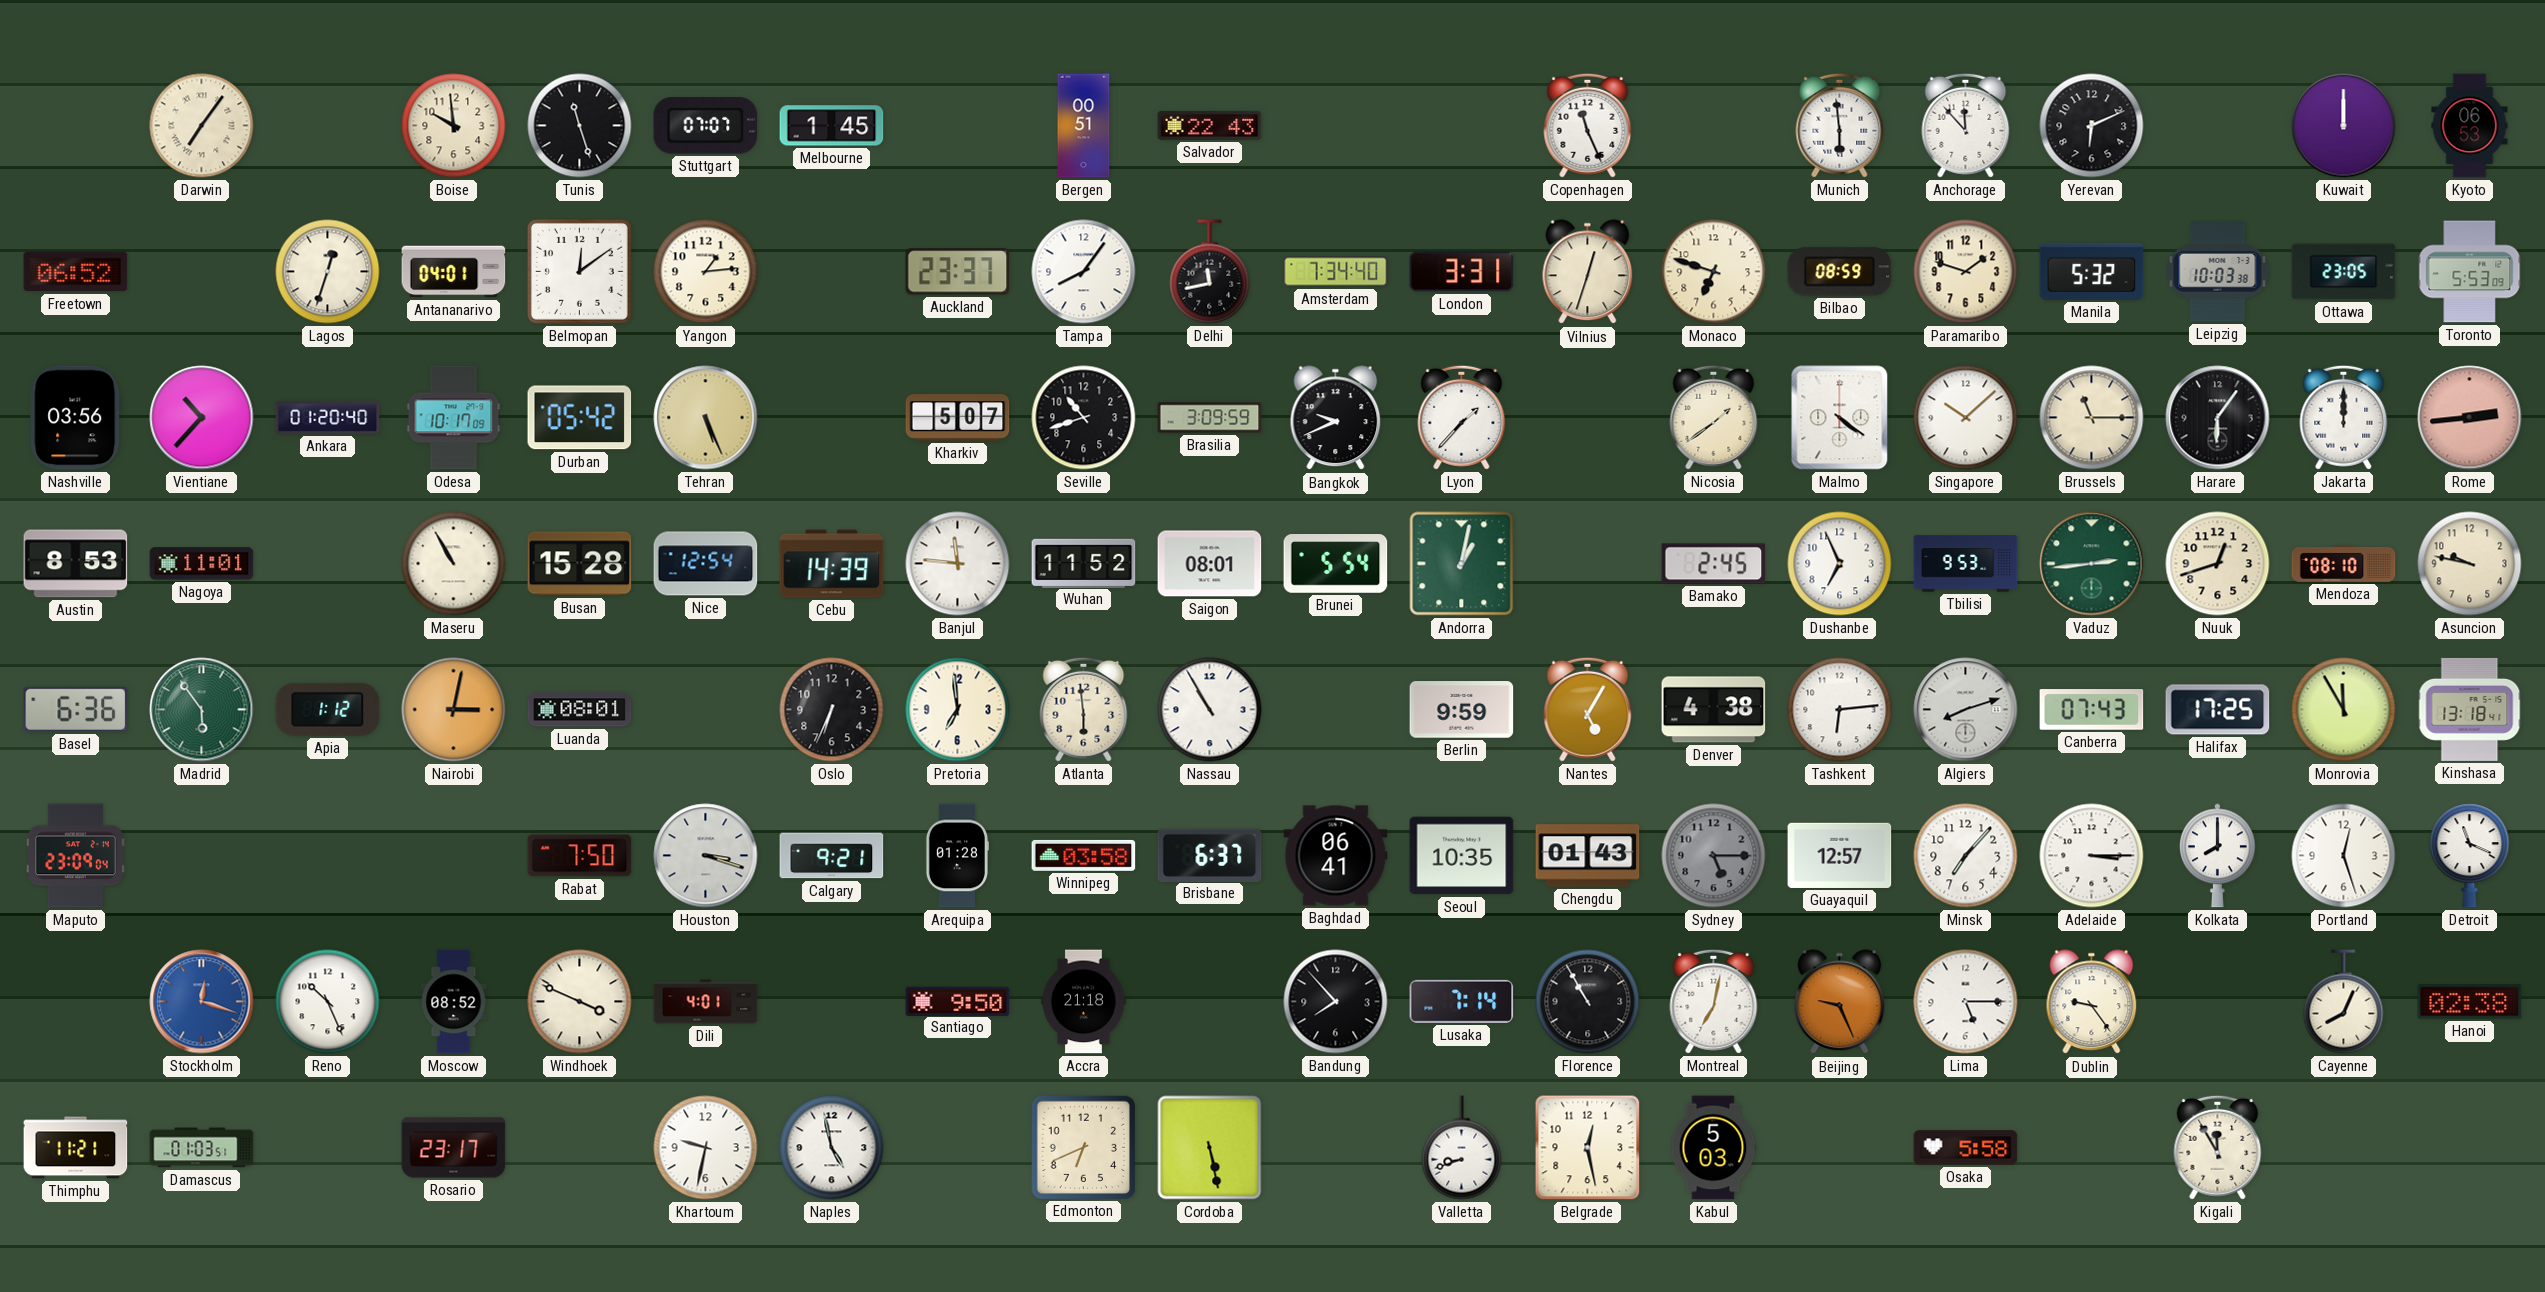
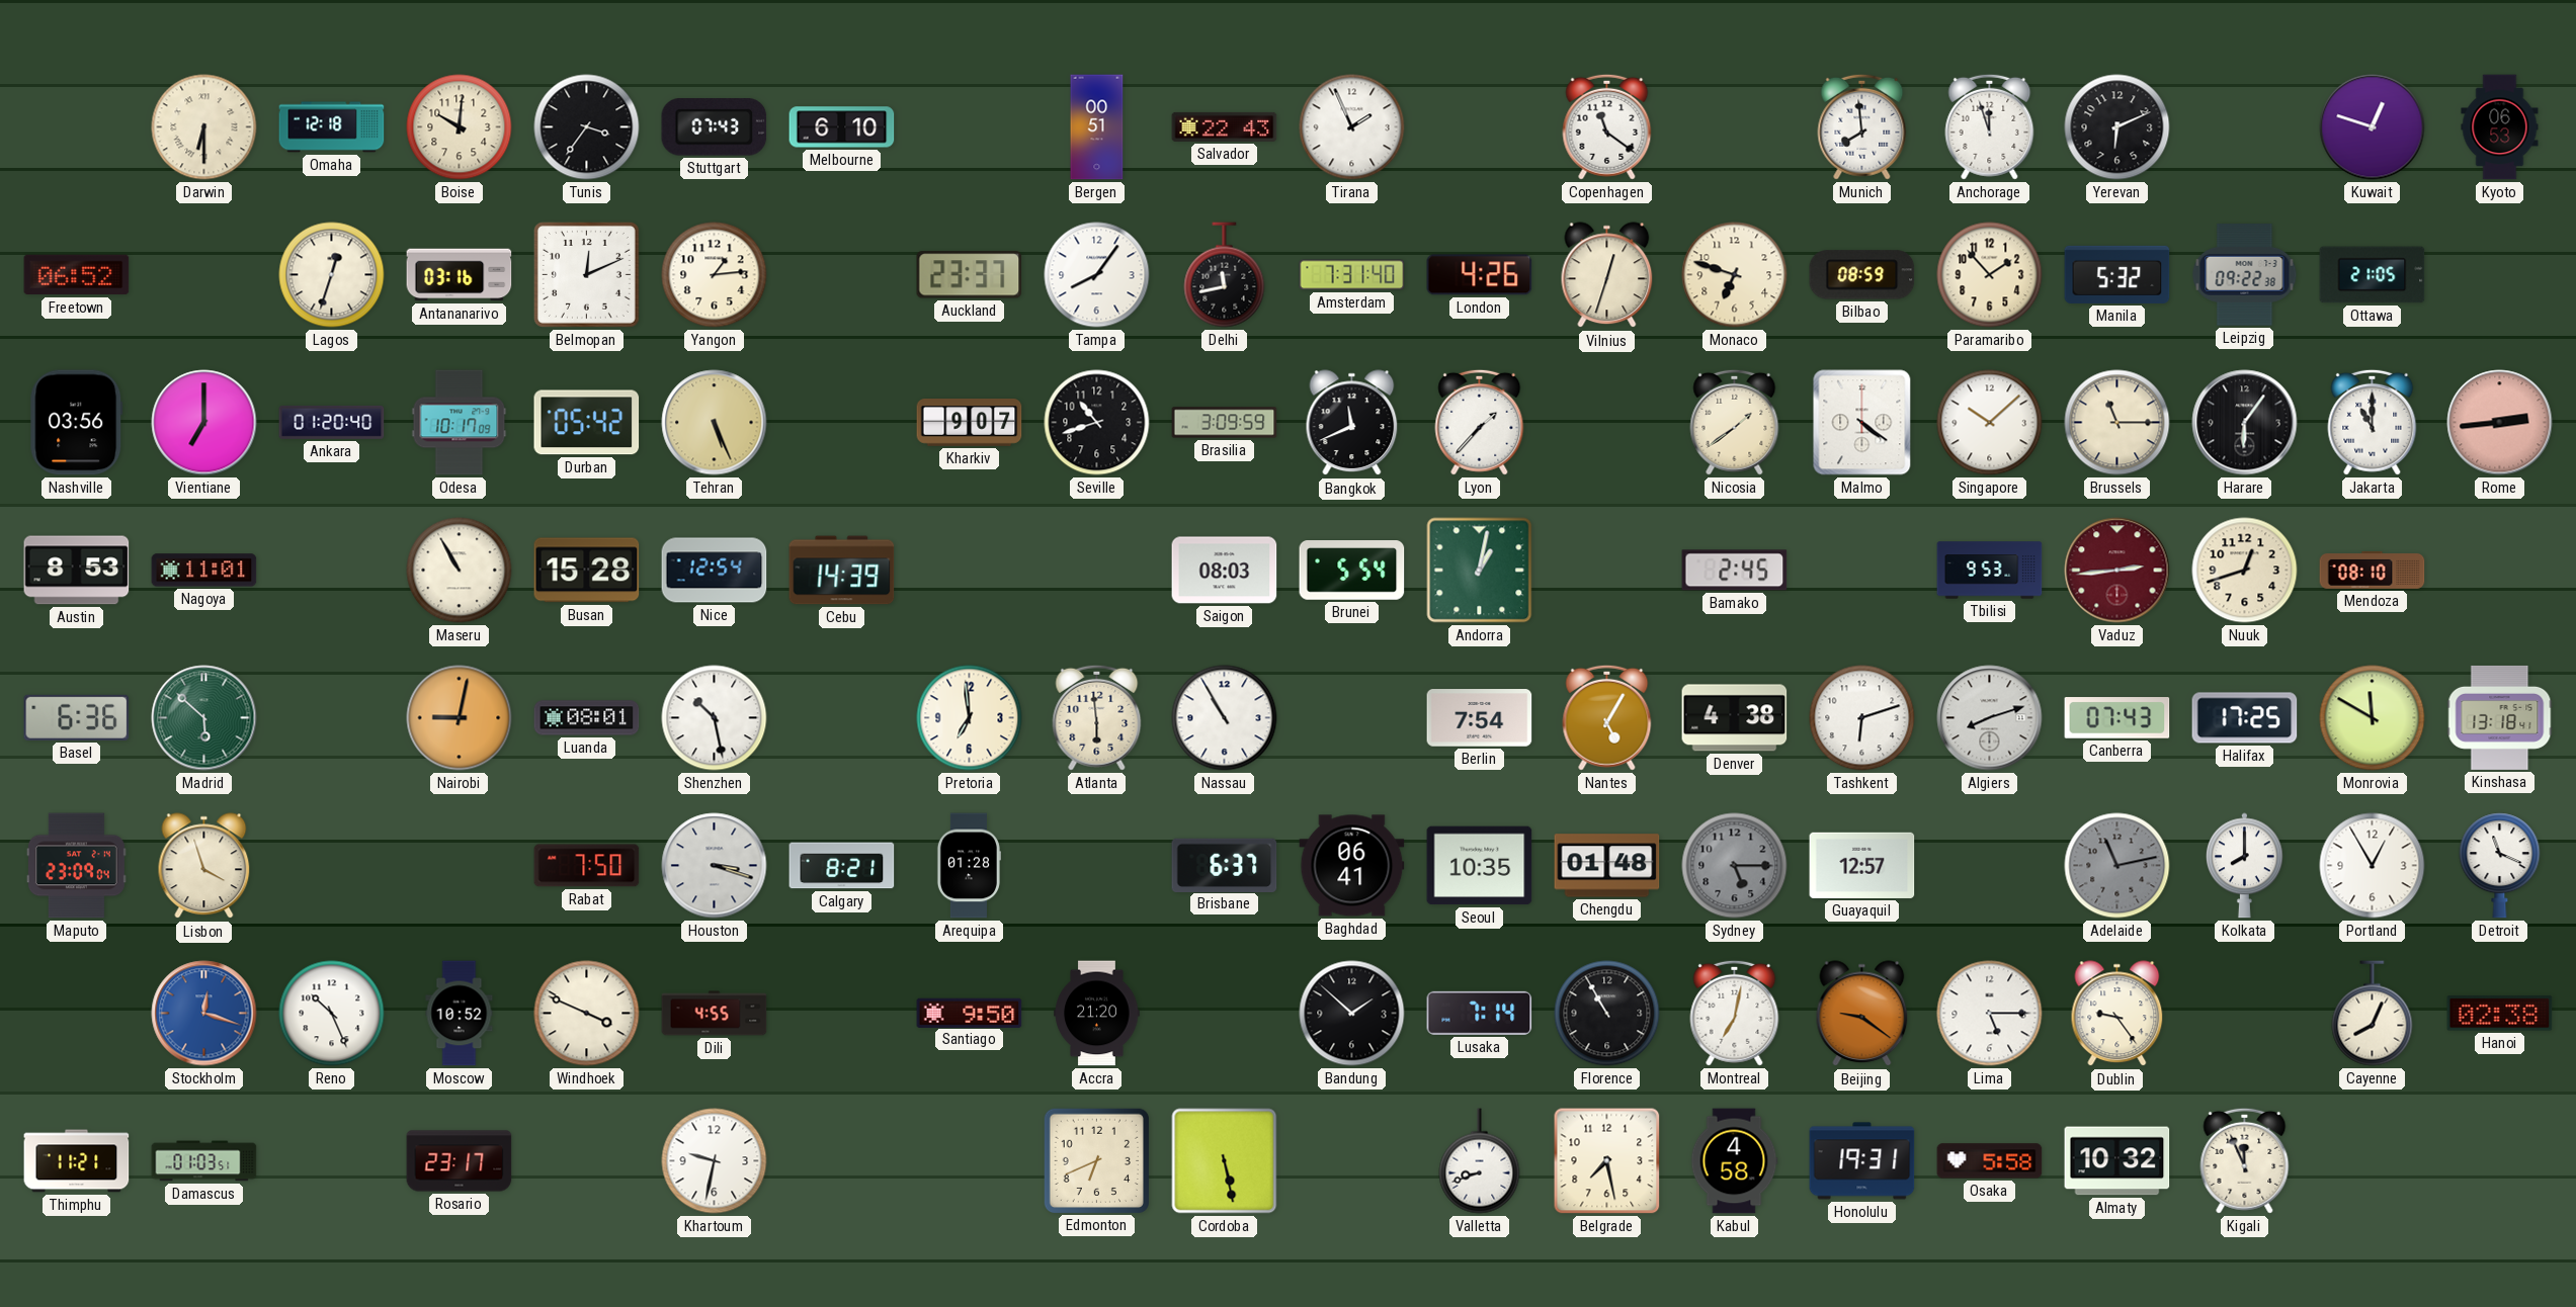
Darwin: 7:06 -> 6:30 (204, 127)
Omaha: none -> 12:18 (332, 127)
Boise: 9:59 -> 10:01 (460, 127)
Tunis: 11:27 -> 3:36 (587, 127)
Stuttgart: 07:07 -> 07:43 (715, 127)
Melbourne: 1:45 -> 6:10 (842, 127)
Tirana: none -> 1:56 (1352, 127)
Copenhagen: 11:26 -> 11:21 (1607, 126)
Munich: 5:59 -> 7:59 (1862, 126)
Anchorage: 11:53 -> 11:57 (1990, 126)
Kuwait: 12:00 -> 12:48 (2373, 127)
Antananarivo: 04:01 -> 03:16 (460, 275)
Belmopan: 12:09 -> 12:11 (586, 274)
Amsterdam: 7:34 -> 7:31 (1352, 275)
London: 3:31 -> 4:26 (1480, 275)
Paramaribo: 1:48 -> 1:53 (1990, 275)
Leipzig: 10:03 -> 09:22 (2245, 275)
Ottawa: 23:05 -> 21:05 (2373, 275)
Toronto: 5:53 -> none (2470, 272)
Vientiane: 10:37 -> 7:00 (204, 423)
Kharkiv: 5:07 -> 9:07 (970, 423)
Bangkok: 9:41 -> 11:41 (1352, 423)
Jakarta: 12:00 -> 11:00 (2373, 422)
Banjul: 11:46 -> none (958, 564)
Wuhan: 11:52 -> none (1084, 563)
Saigon: 08:01 -> 08:03 (1225, 571)
Dushanbe: 6:56 -> none (1840, 564)
Vaduz dial: green -> burgundy (2117, 571)
Asuncion: 9:47 -> none (2470, 564)
Madrid: 5:54 -> 5:52 (204, 718)
Apia: 1:12 -> none (328, 709)
Nairobi: 3:02 -> 9:02 (460, 718)
Shenzhen: none -> 10:28 (715, 718)
Oslo: 6:34 -> none (832, 710)
Berlin: 9:59 -> 7:54 (1480, 718)
Tashkent: 6:14 -> 6:12 (1862, 718)
Monrovia: 11:55 -> 11:50 (2373, 718)
Lisbon: none -> 3:57 (204, 866)
Calgary: 9:21 -> 8:21 (842, 866)
Winnipeg: 03:58 -> none (1084, 855)
Chengdu: 01:43 -> 01:48 (1607, 866)
Minsk: 7:07 -> none (1966, 856)
Adelaide: 3:15 -> 11:13 (2117, 866)
Adelaide dial: white -> grey (2117, 866)
Portland: 12:27 -> 12:55 (2373, 866)
Moscow: 08:52 -> 10:52 (460, 1014)
Dili: 4:01 -> 4:55 (715, 1014)
Accra: 21:18 -> 21:20 (1097, 1014)
Bandung: 7:53 -> 1:52 (1352, 1014)
Beijing: 9:26 -> 9:21 (1862, 1014)
Naples: 4:58 -> none (832, 1148)
Belgrade: 12:28 -> 7:28 (1607, 1161)
Kabul: 5:03 -> 4:58 (1734, 1161)
Honolulu: none -> 19:31 (1862, 1161)
Almaty: none -> 10:32 (2117, 1161)
Kigali: 11:55 -> 11:56 (2245, 1160)
